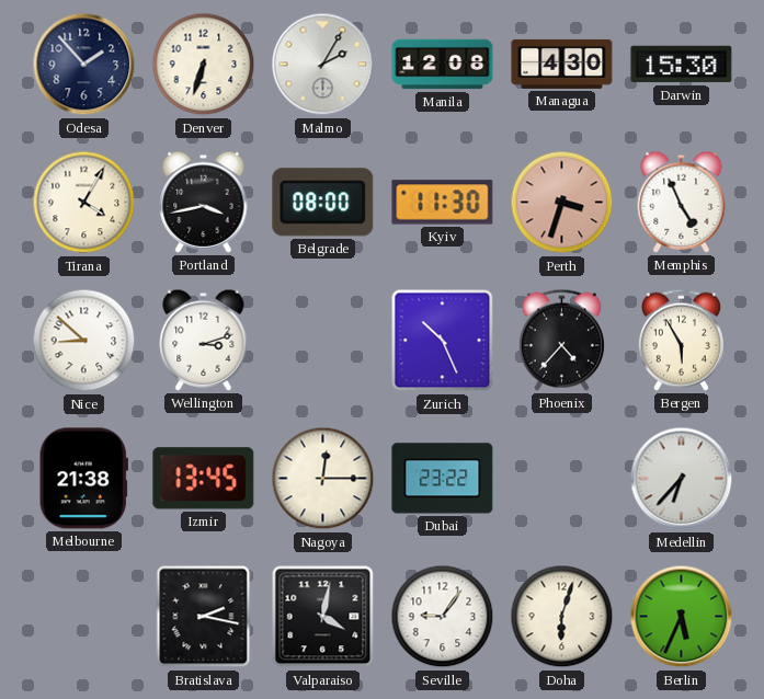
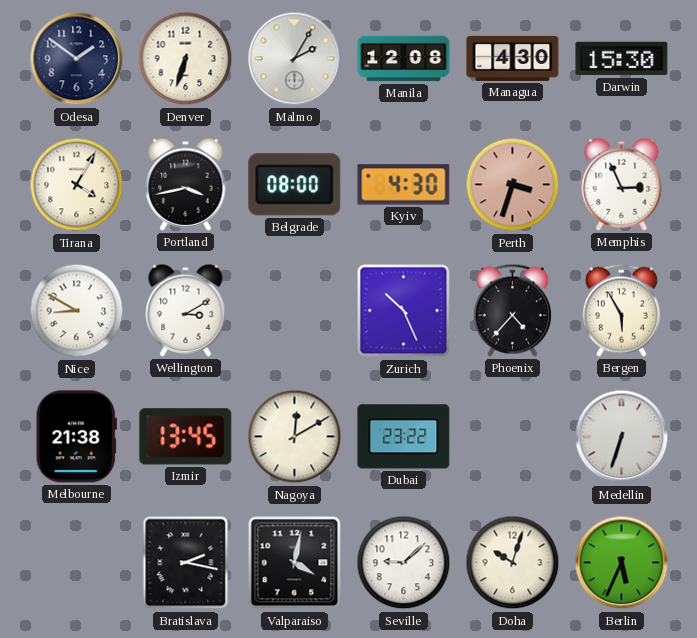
Odesa: 1:53 -> 1:51 (77, 59)
Kyiv: 11:30 -> 4:30 (404, 185)
Memphis: 4:56 -> 2:56 (622, 184)
Nice: 8:52 -> 8:50 (77, 311)
Wellington: 3:12 -> 3:10 (186, 310)
Nagoya: 12:15 -> 12:10 (295, 437)
Medellin: 6:37 -> 6:33 (622, 437)
Seville: 9:06 -> 9:08 (404, 563)
Doha: 6:03 -> 10:03 (513, 563)
